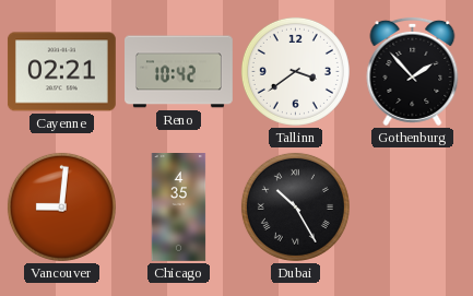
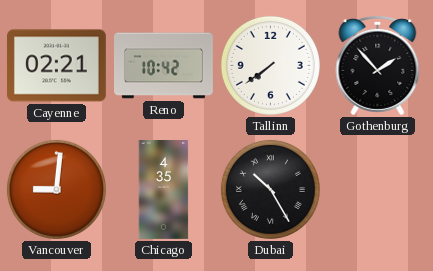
Tallinn: 3:39 -> 7:39 (270, 65)
